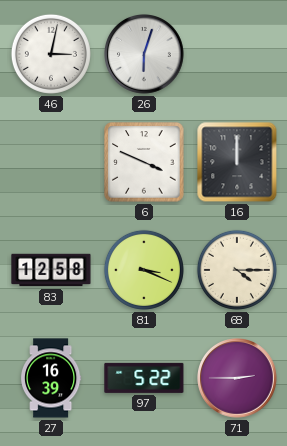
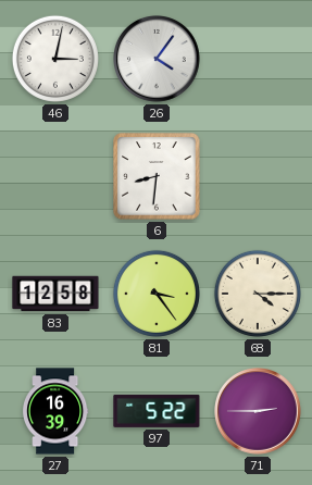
26: 6:03 -> 4:06 (158, 60)
6: 3:49 -> 8:31 (157, 176)
16: 12:00 -> none (237, 162)
81: 3:19 -> 3:24 (157, 294)
